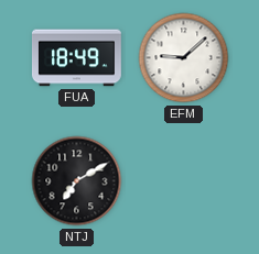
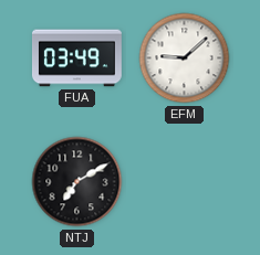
FUA: 18:49 -> 03:49 (76, 59)
